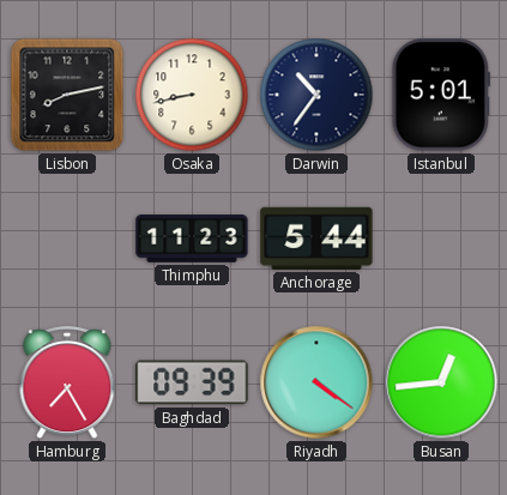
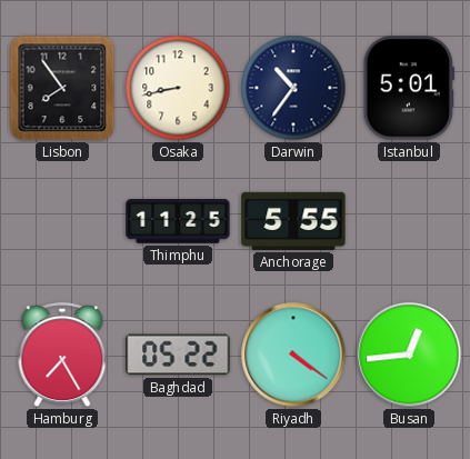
Lisbon: 8:13 -> 7:54 (62, 88)
Thimphu: 11:23 -> 11:25 (178, 221)
Anchorage: 5:44 -> 5:55 (293, 221)
Baghdad: 09:39 -> 05:22 (178, 355)
